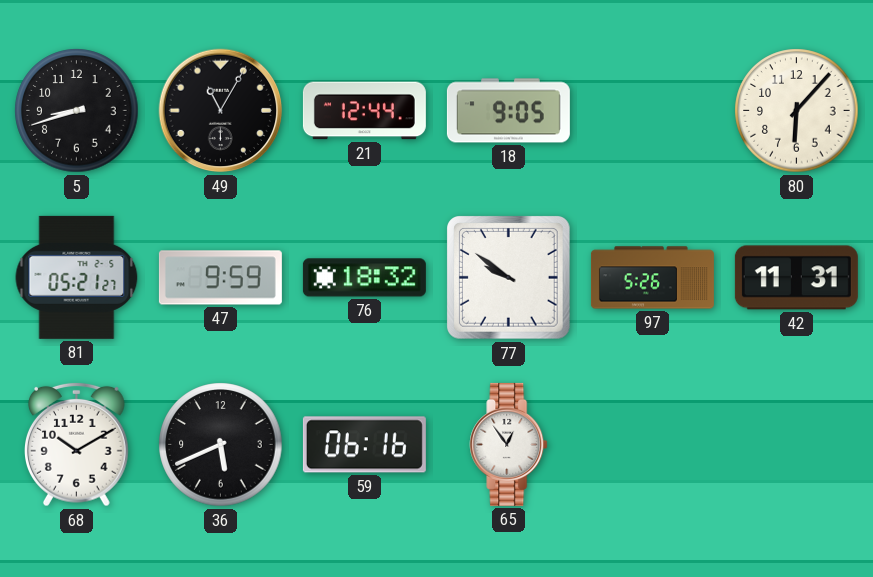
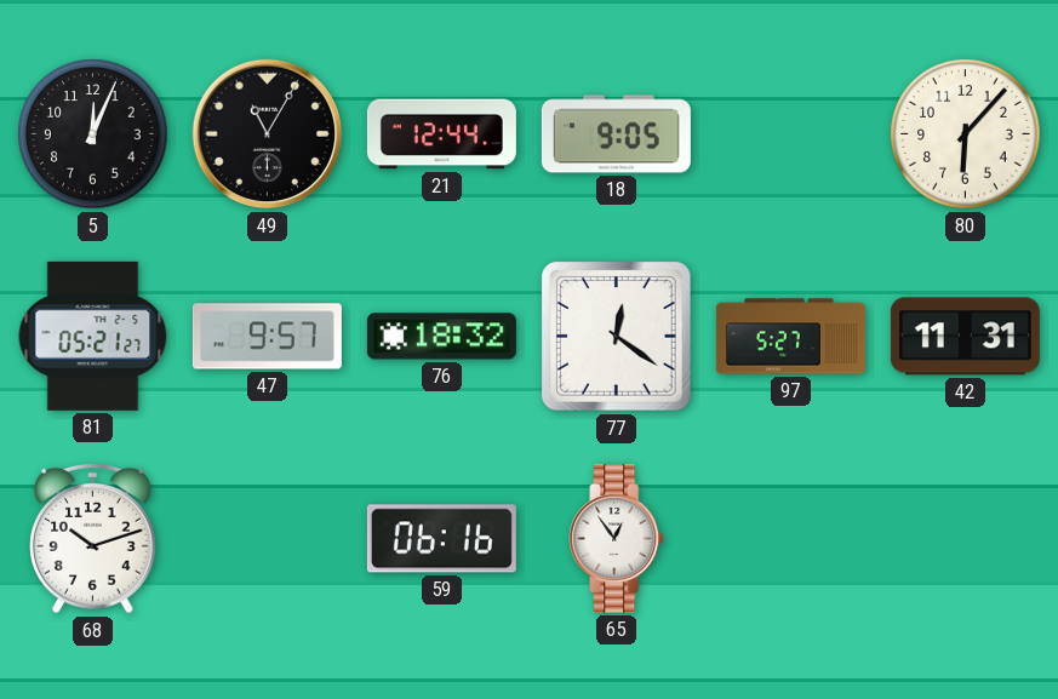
5: 8:42 -> 12:04 (93, 134)
47: 9:59 -> 9:57 (267, 337)
77: 9:51 -> 12:21 (617, 337)
97: 5:26 -> 5:27 (790, 337)
68: 10:10 -> 10:12 (93, 538)
36: 5:41 -> none (221, 445)
